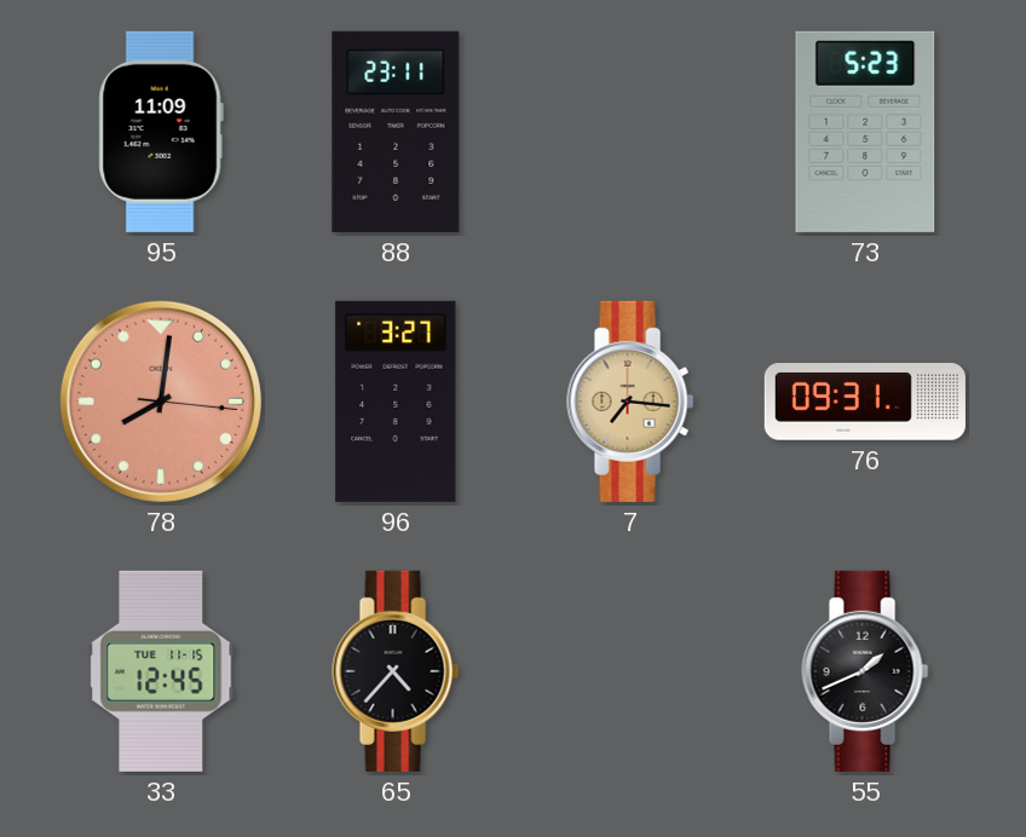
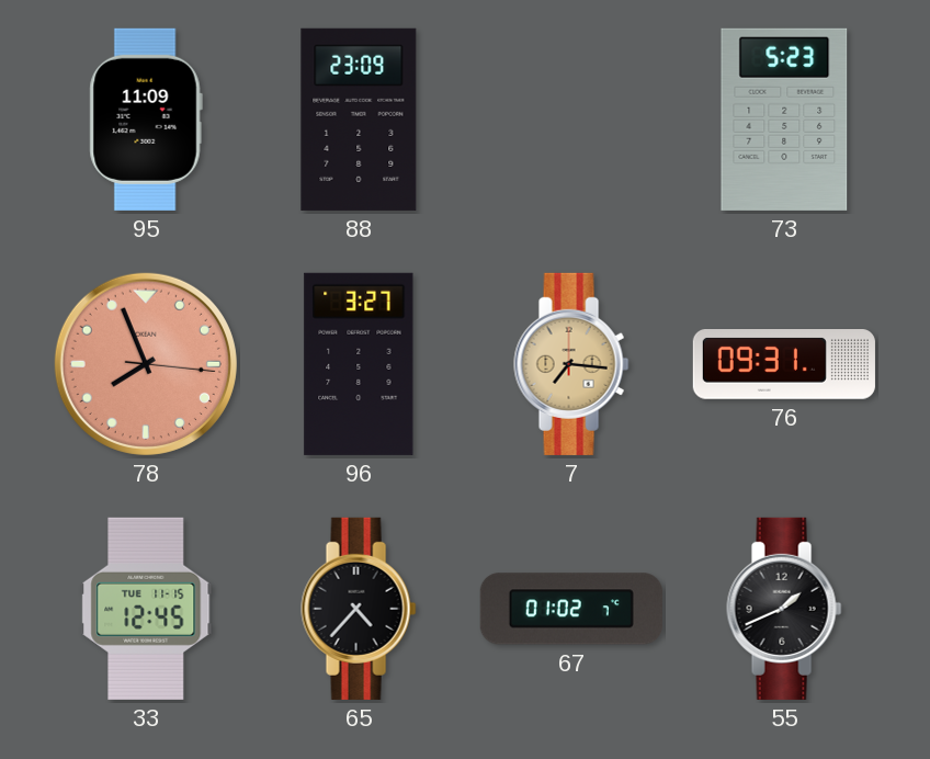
88: 23:11 -> 23:09 (359, 120)
78: 8:01 -> 7:56 (146, 364)
67: none -> 01:02 (571, 609)
